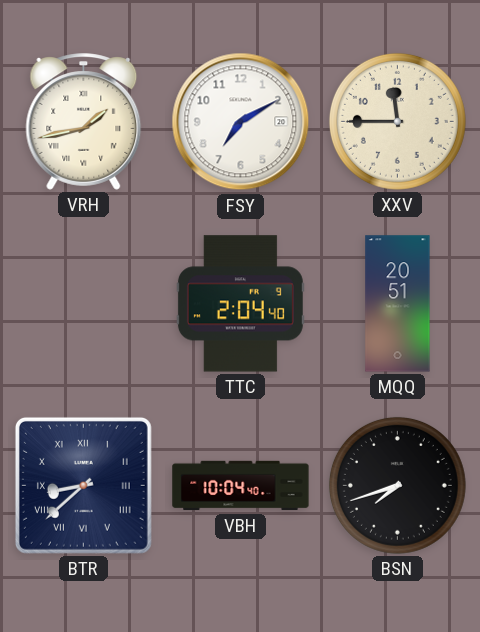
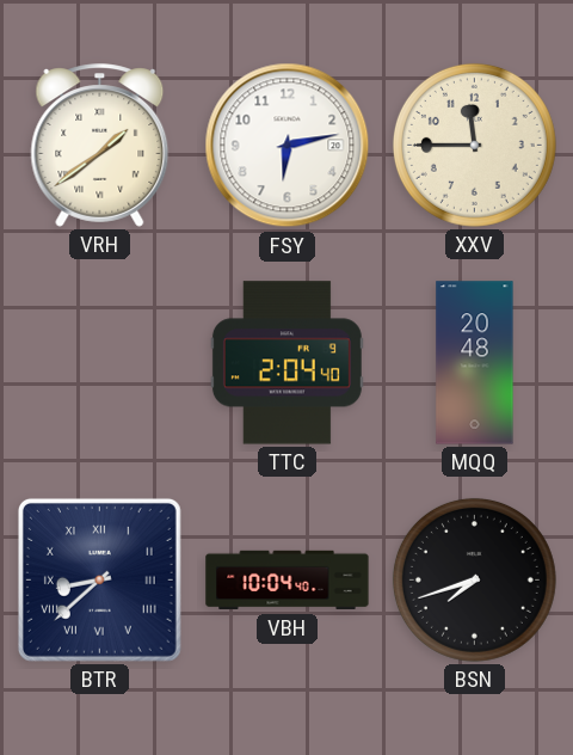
VRH: 1:43 -> 1:39 (100, 146)
FSY: 7:10 -> 6:13 (288, 146)
MQQ: 20:51 -> 20:48 (475, 363)
